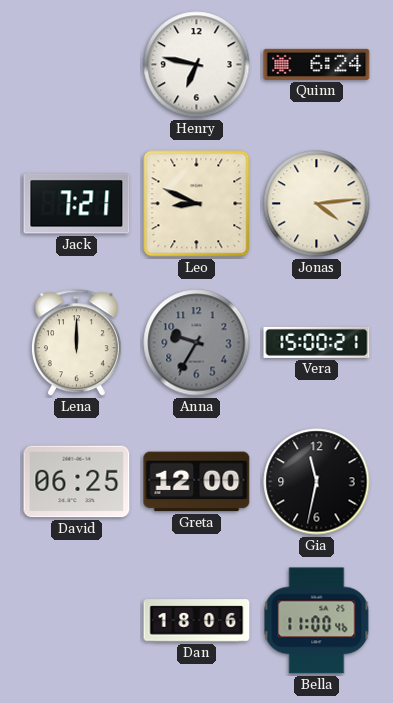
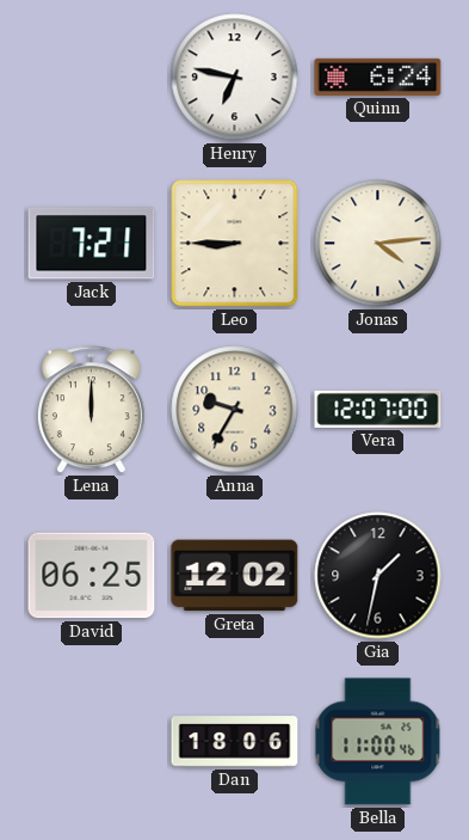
Leo: 8:49 -> 8:45 (235, 244)
Anna dial: grey -> cream (235, 410)
Vera: 15:00 -> 12:07 (378, 409)
Greta: 12:00 -> 12:02 (235, 576)
Gia: 11:32 -> 1:32 (378, 576)
